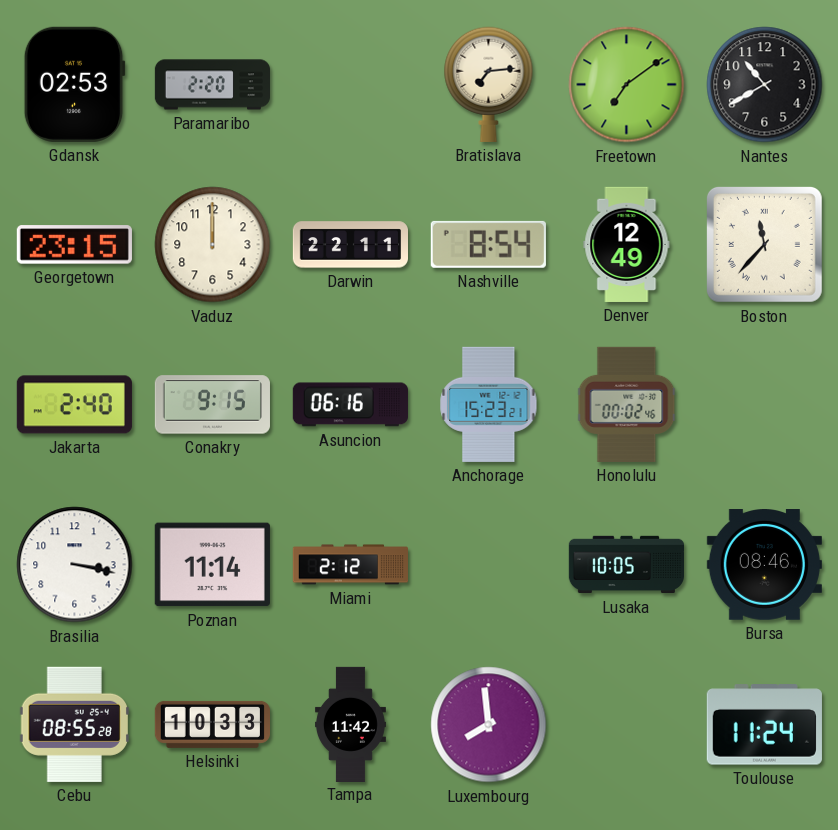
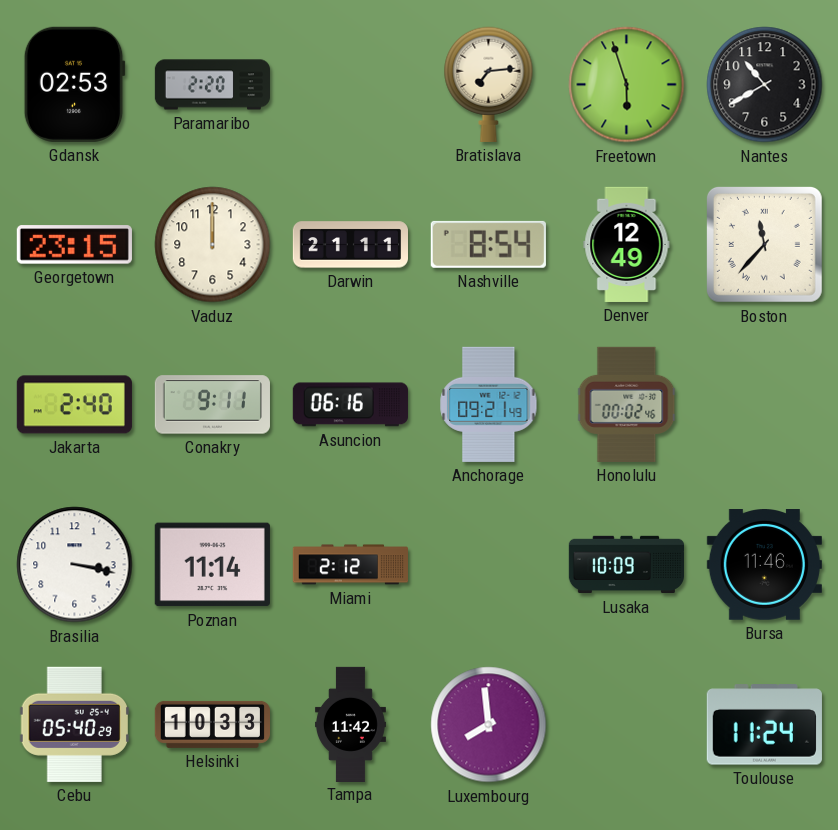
Freetown: 7:09 -> 5:57 (627, 85)
Darwin: 22:11 -> 21:11 (350, 245)
Conakry: 9:15 -> 9:11 (212, 405)
Anchorage: 15:23 -> 09:21 (489, 404)
Lusaka: 10:05 -> 10:09 (626, 565)
Bursa: 08:46 -> 11:46 (764, 565)
Cebu: 08:55 -> 05:40 (74, 724)
